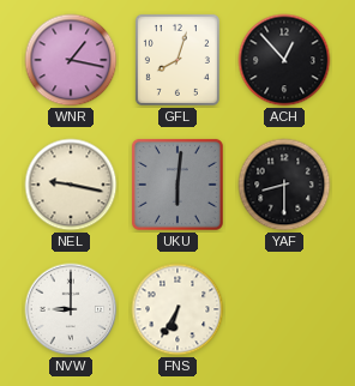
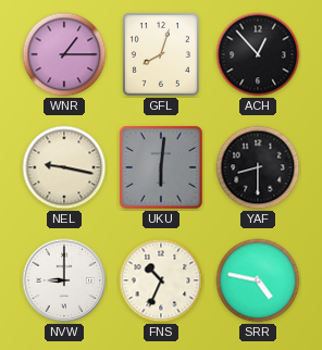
WNR: 1:17 -> 1:15 (64, 54)
FNS: 6:35 -> 10:34 (161, 280)
SRR: none -> 4:47 (258, 280)
